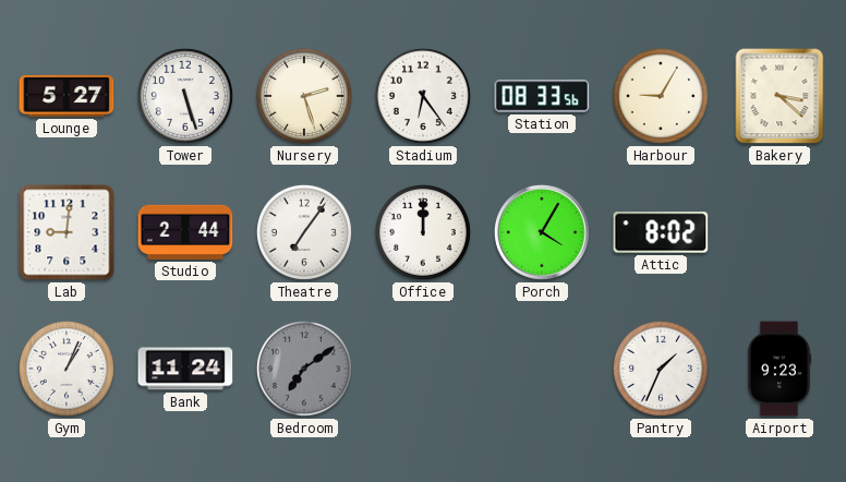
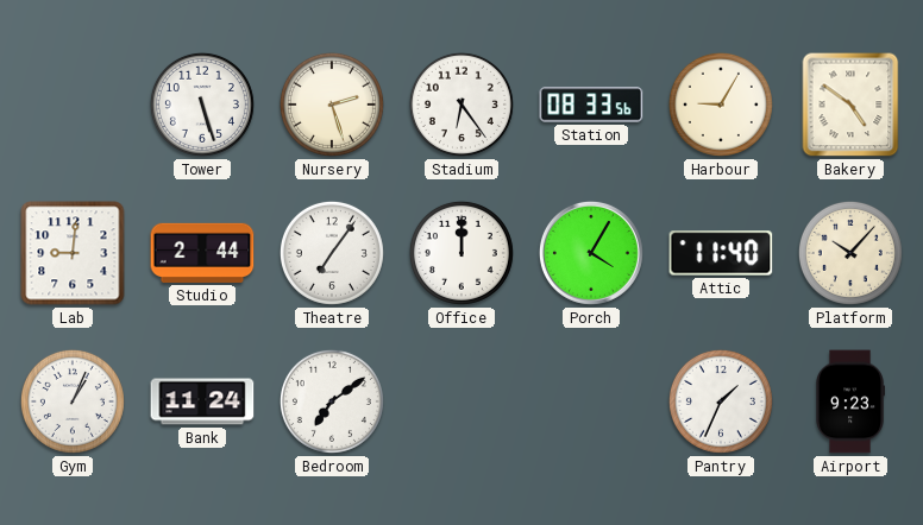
Lounge: 5:27 -> none (67, 96)
Bakery: 3:22 -> 4:51 (850, 105)
Attic: 8:02 -> 11:40 (721, 253)
Platform: none -> 10:07 (850, 253)
Bedroom dial: grey -> white (332, 401)
